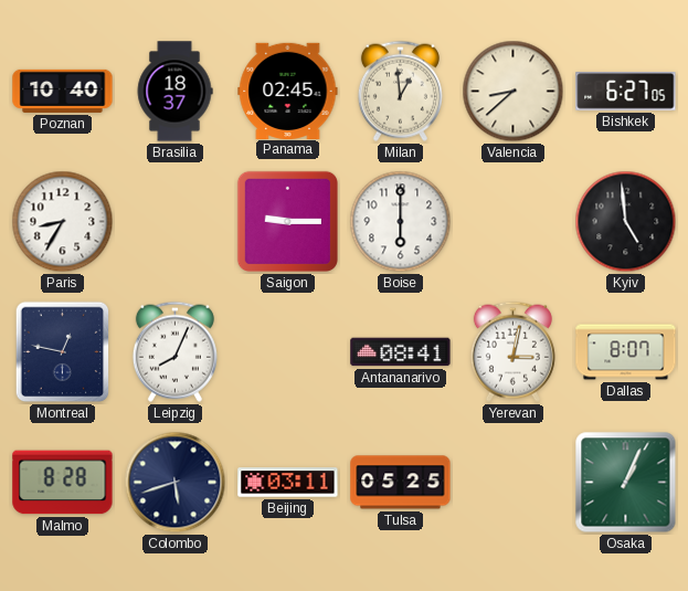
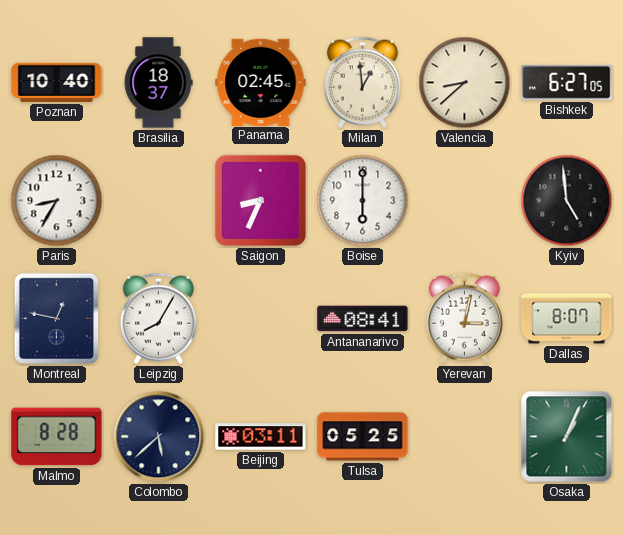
Saigon: 9:15 -> 8:34 (260, 200)
Leipzig: 8:04 -> 8:05 (158, 318)
Colombo: 5:42 -> 5:38 (159, 437)
